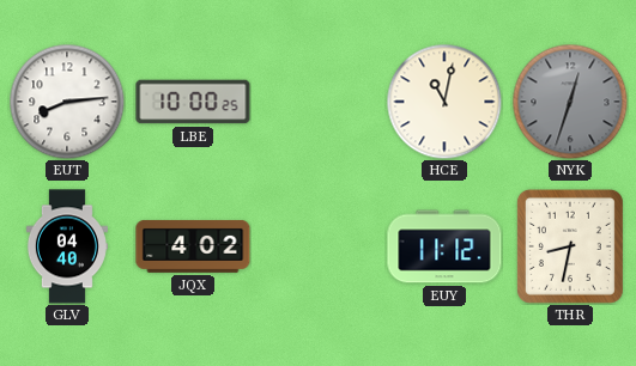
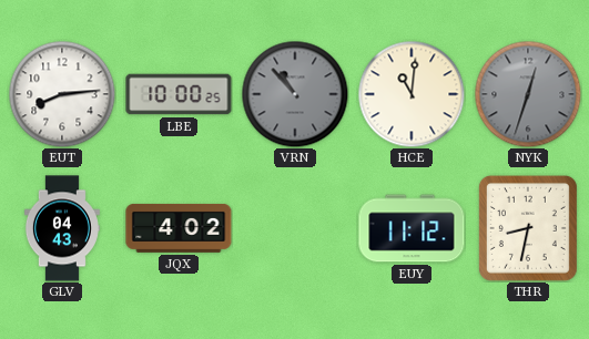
VRN: none -> 10:53 (295, 94)
HCE: 11:02 -> 11:01 (412, 94)
GLV: 04:40 -> 04:43 (62, 228)
